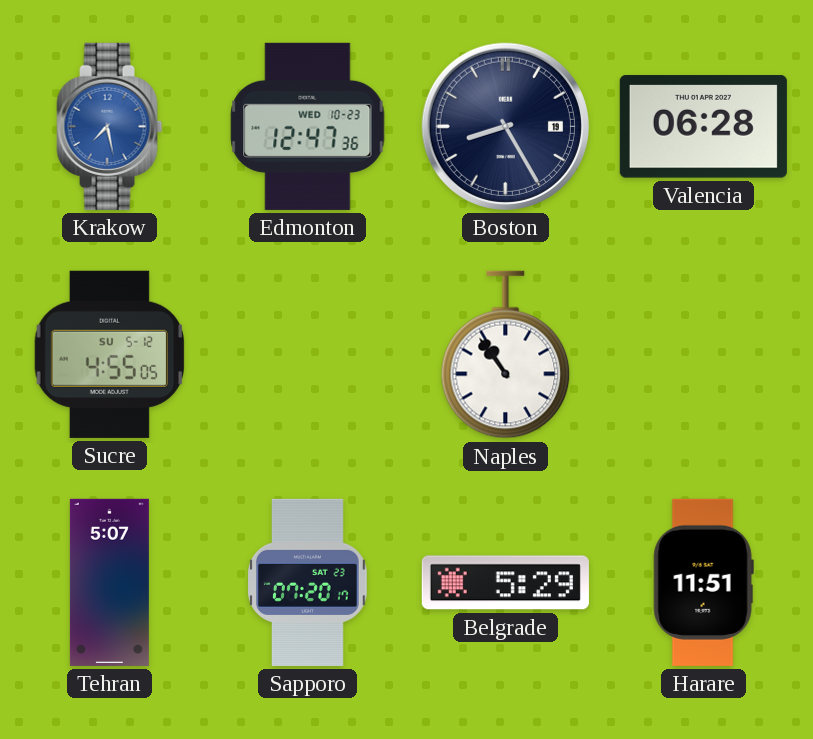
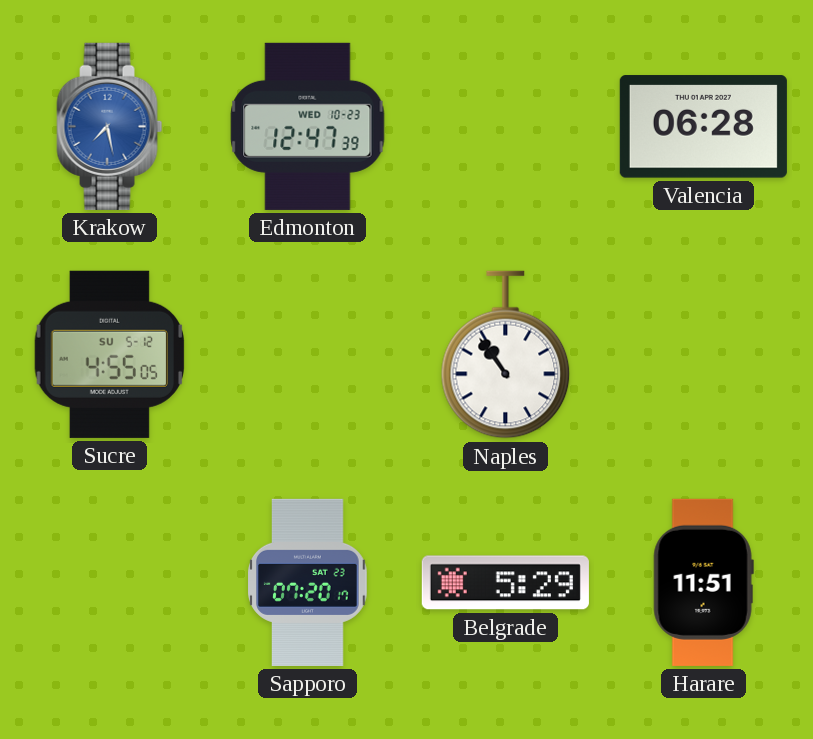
Edmonton: 12:47:36 -> 12:47:39 (308, 126)
Boston: 8:25 -> none (505, 126)
Tehran: 5:07 -> none (109, 582)
